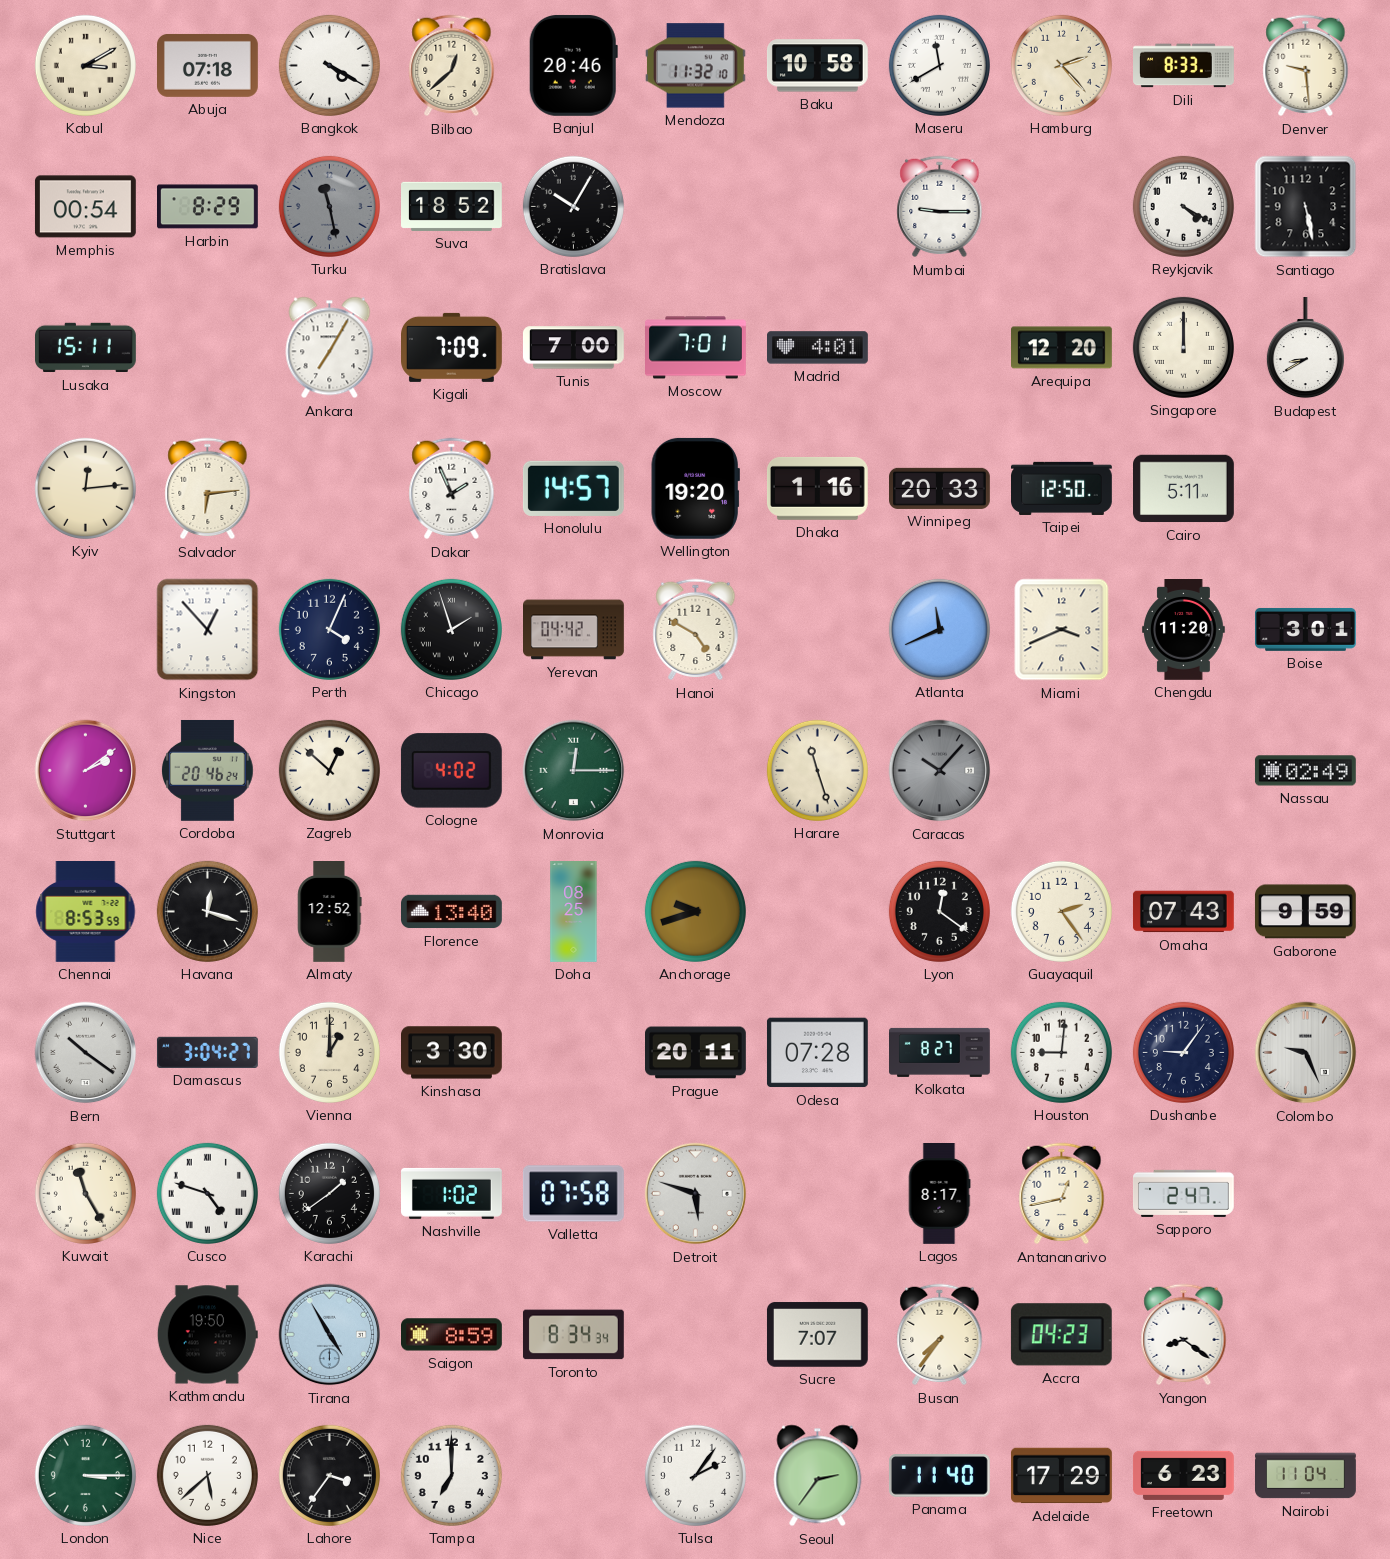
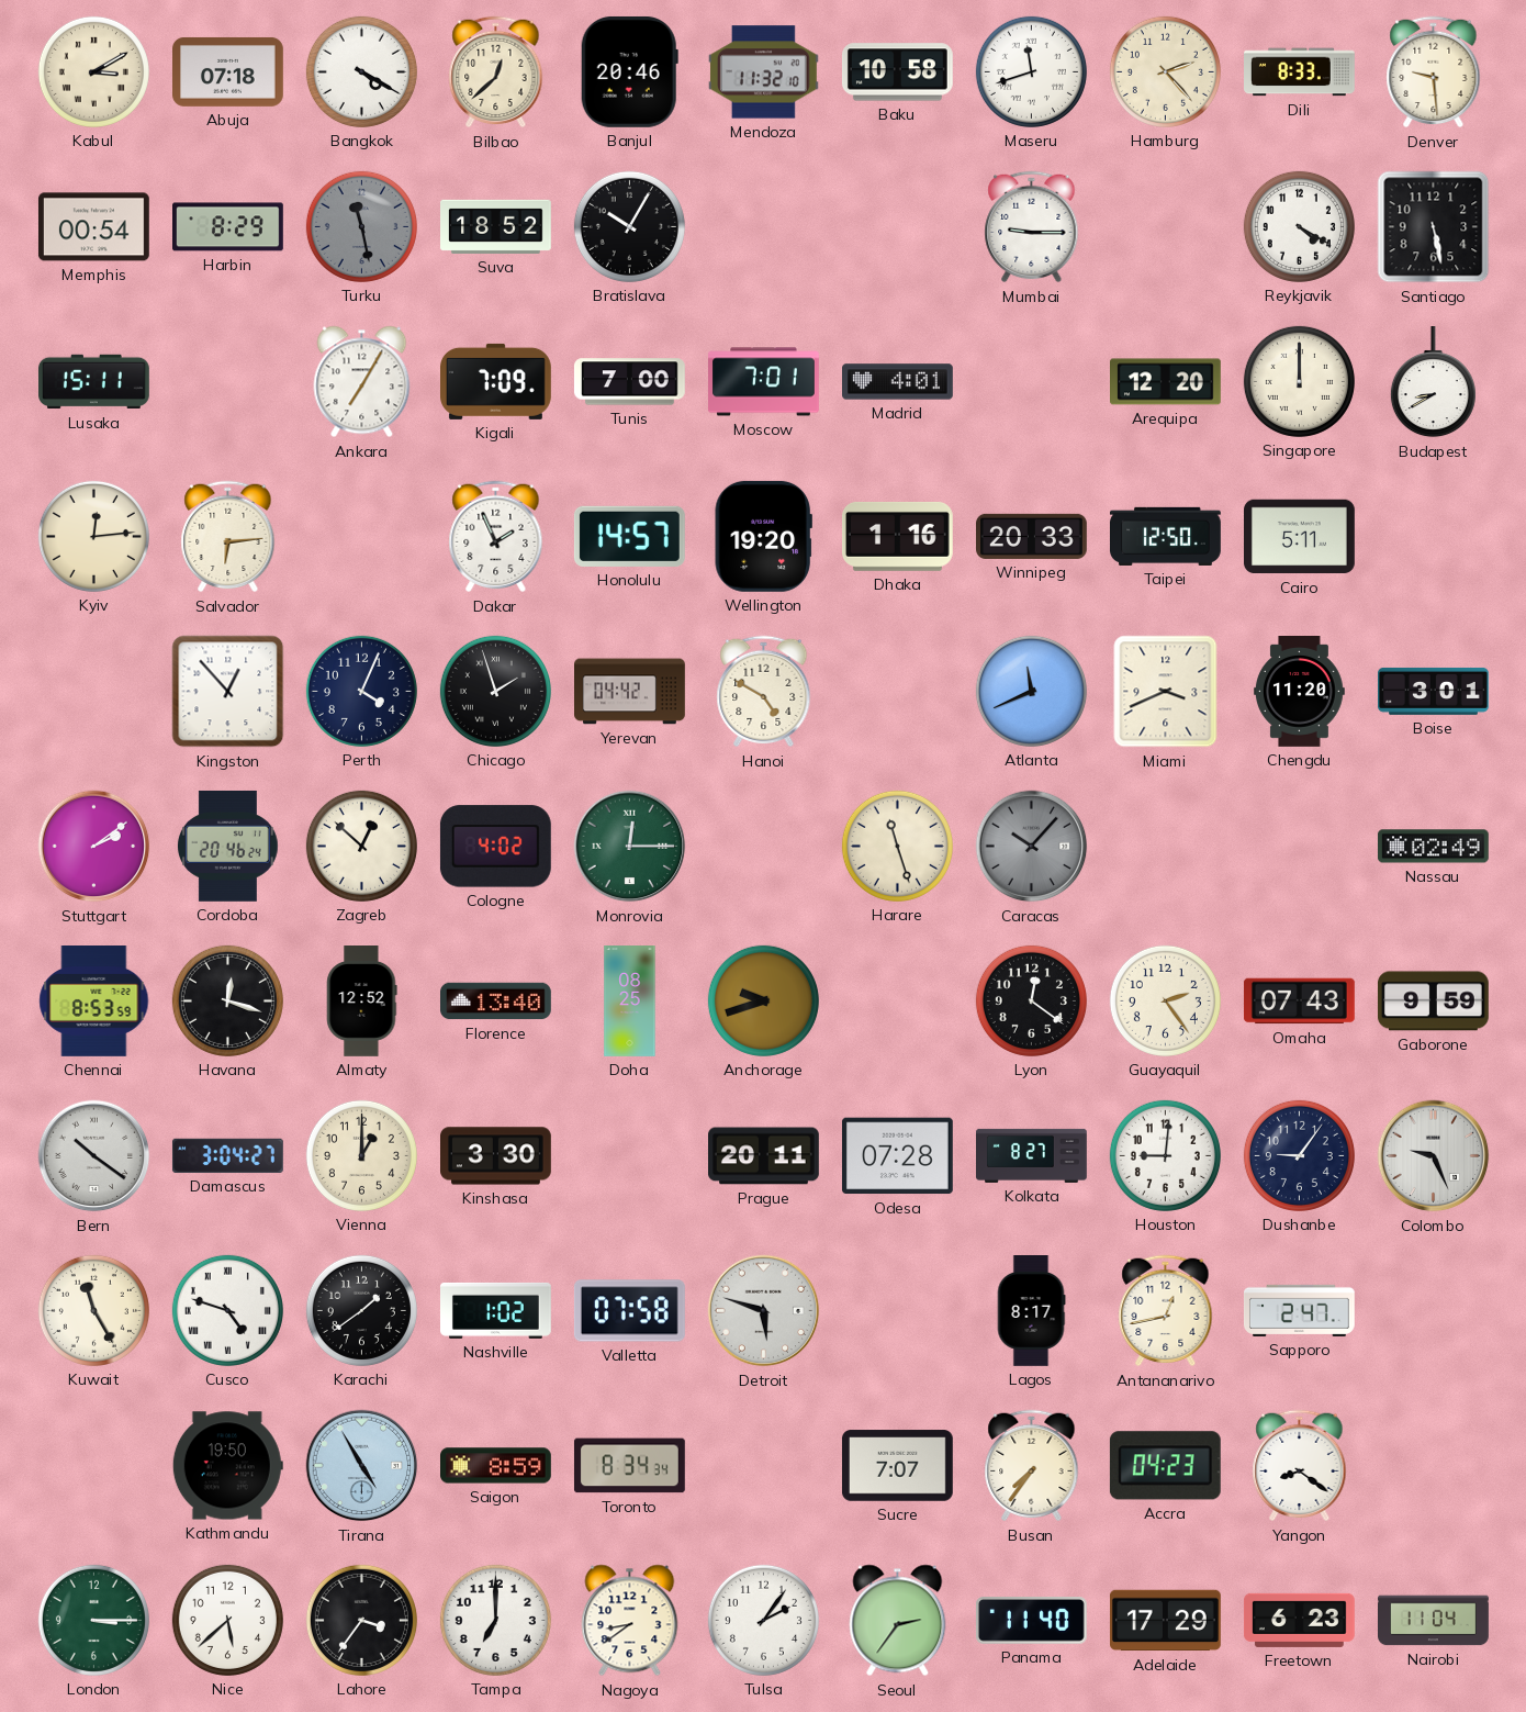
Maseru: 11:40 -> 11:42 (1031, 71)
Nagoya: none -> 8:39 (630, 1621)
